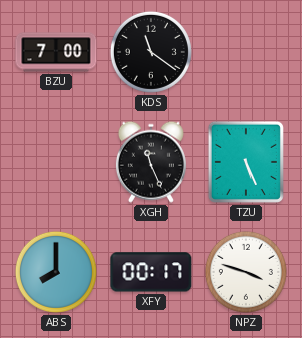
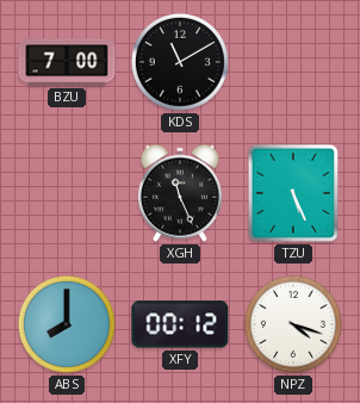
KDS: 11:21 -> 11:10 (180, 62)
XFY: 00:17 -> 00:12 (180, 324)
NPZ: 3:48 -> 4:18 (293, 324)
